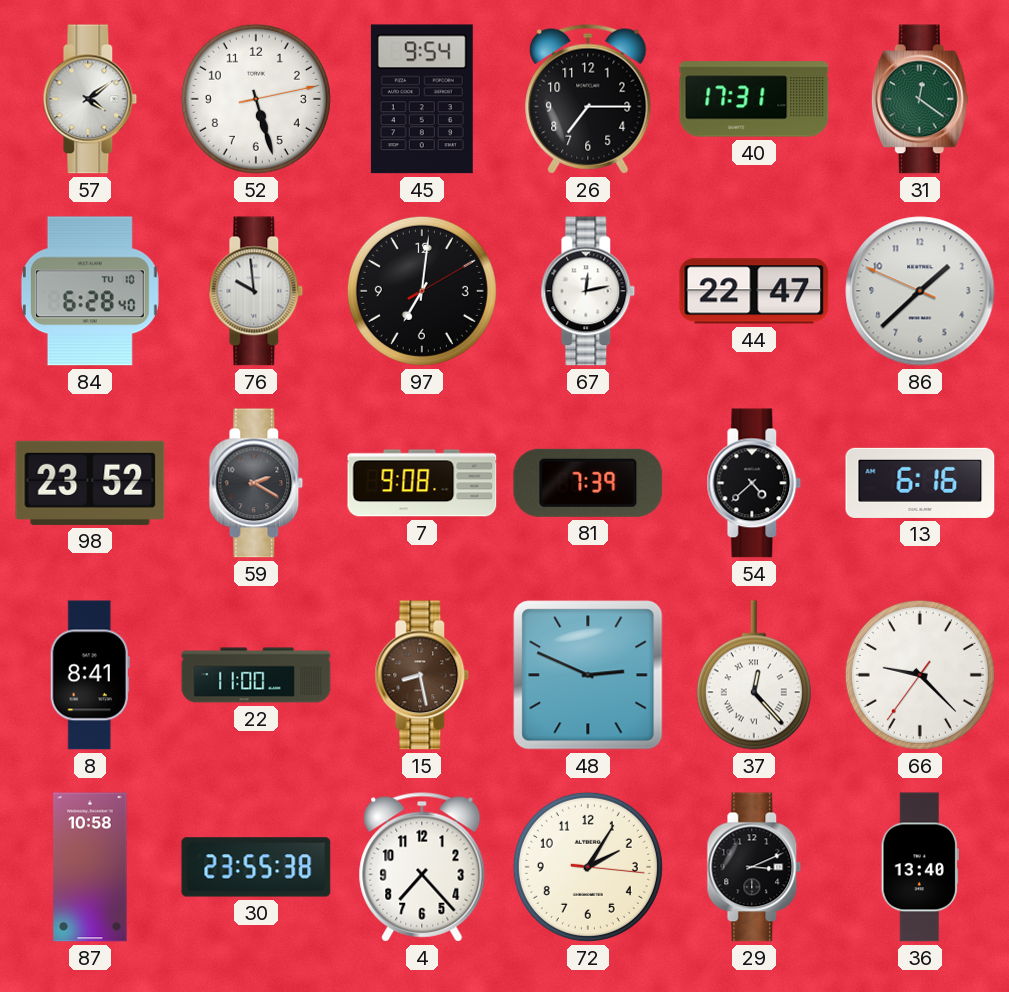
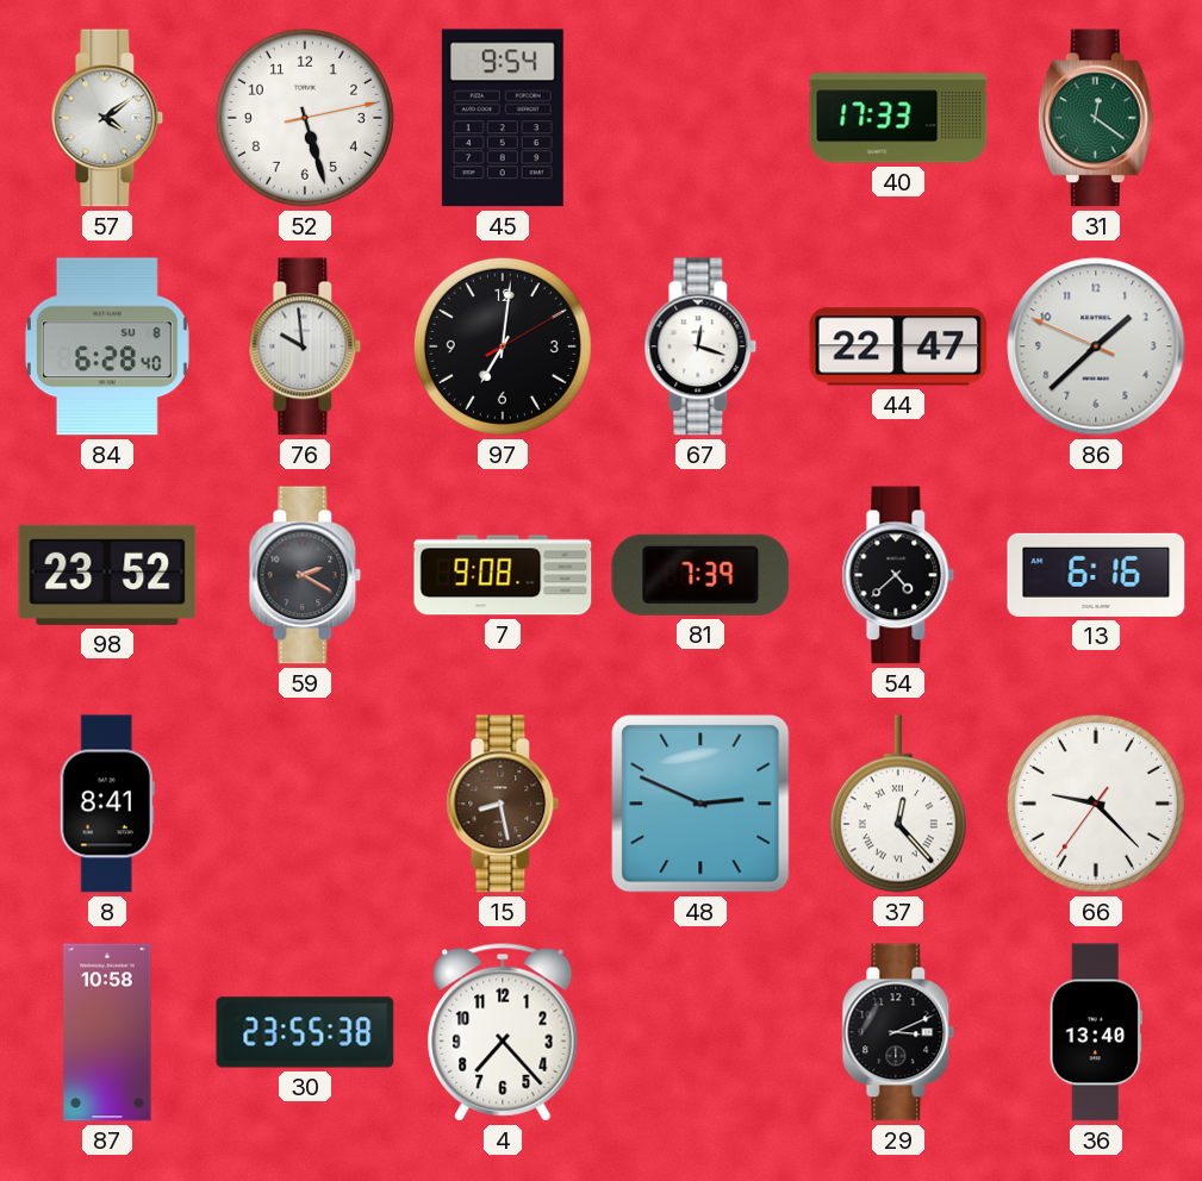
26: 7:15 -> none (588, 99)
40: 17:31 -> 17:33 (898, 118)
84 date: TU 10 -> SU 8 (107, 346)
67: 12:13 -> 12:18 (700, 346)
22: 11:00 -> none (256, 675)
72: 2:05 -> none (588, 867)
